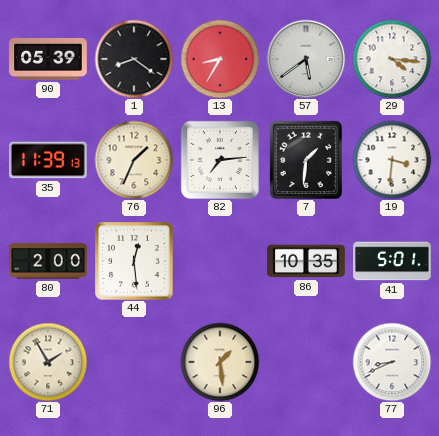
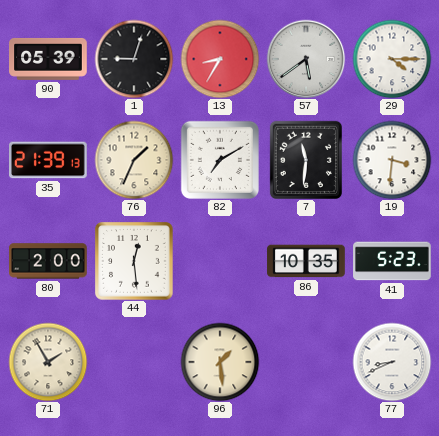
1: 8:21 -> 9:03 (134, 59)
29: 4:16 -> 4:15 (392, 59)
35: 11:39 -> 21:39 (49, 160)
82: 7:14 -> 7:10 (220, 160)
7: 1:31 -> 11:31 (306, 159)
41: 5:01 -> 5:23 (392, 261)
